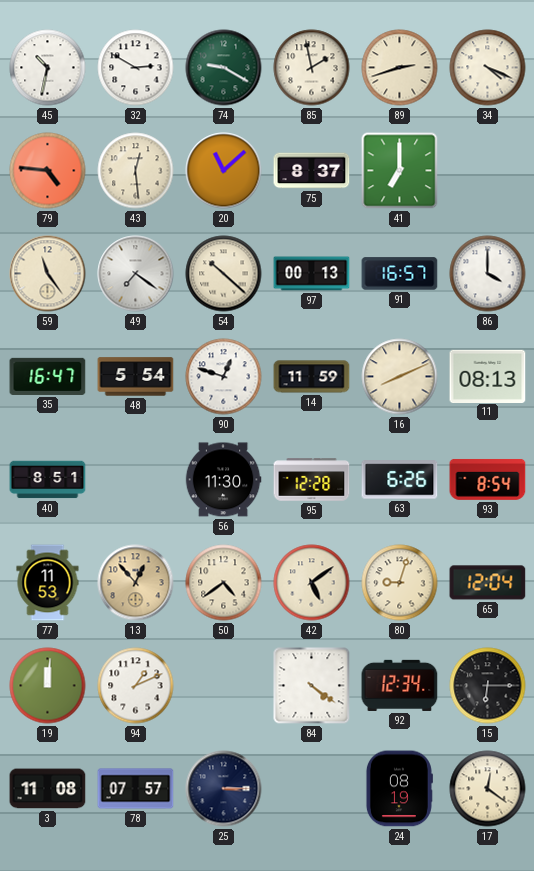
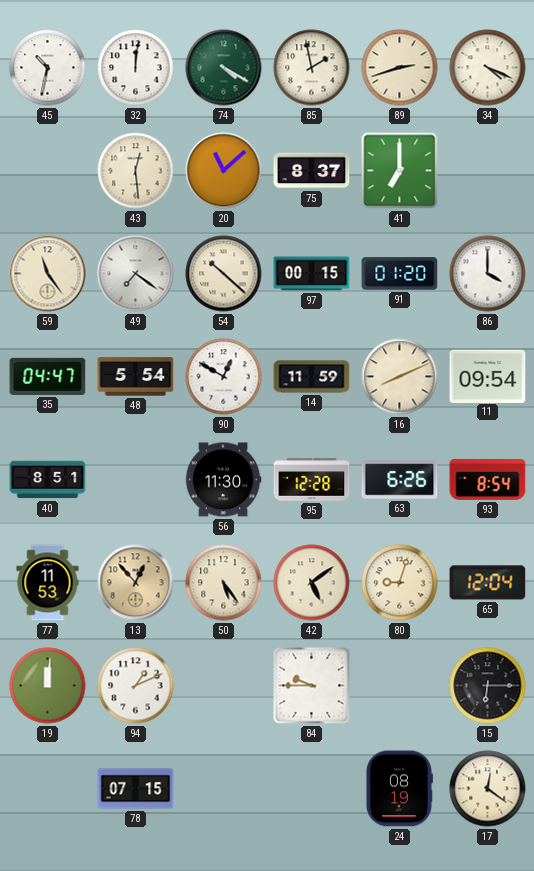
32: 2:50 -> 12:01 (136, 68)
74: 9:20 -> 4:20 (224, 68)
79: 4:46 -> none (48, 171)
97: 00:13 -> 00:15 (312, 274)
91: 16:57 -> 01:20 (400, 274)
35: 16:47 -> 04:47 (48, 376)
90: 12:48 -> 12:50 (224, 377)
11: 08:13 -> 09:54 (488, 376)
50: 4:39 -> 5:24 (224, 583)
84: 4:21 -> 9:45 (312, 686)
92: 12:34 -> none (400, 685)
3: 11:08 -> none (48, 789)
78: 07:57 -> 07:15 (136, 789)
25: 3:15 -> none (224, 789)
